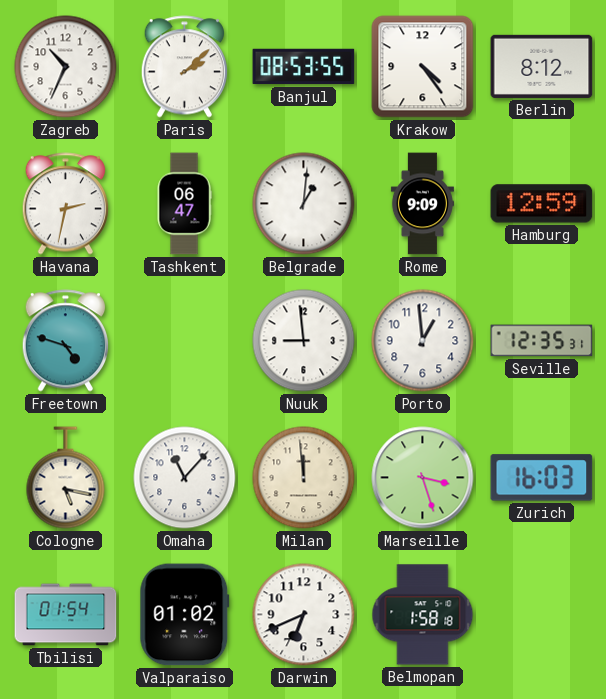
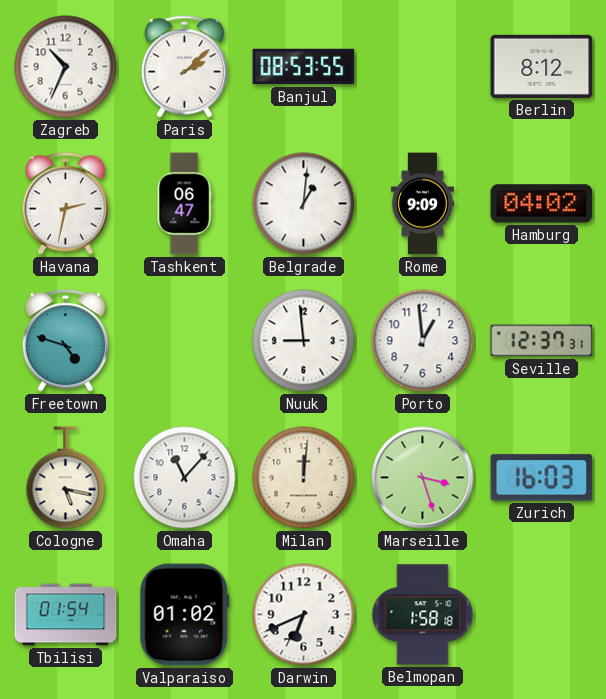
Krakow: 4:24 -> none (423, 67)
Hamburg: 12:59 -> 04:02 (542, 204)
Seville: 12:35 -> 12:37 (542, 341)
Milan: 11:59 -> 12:01 (304, 478)
